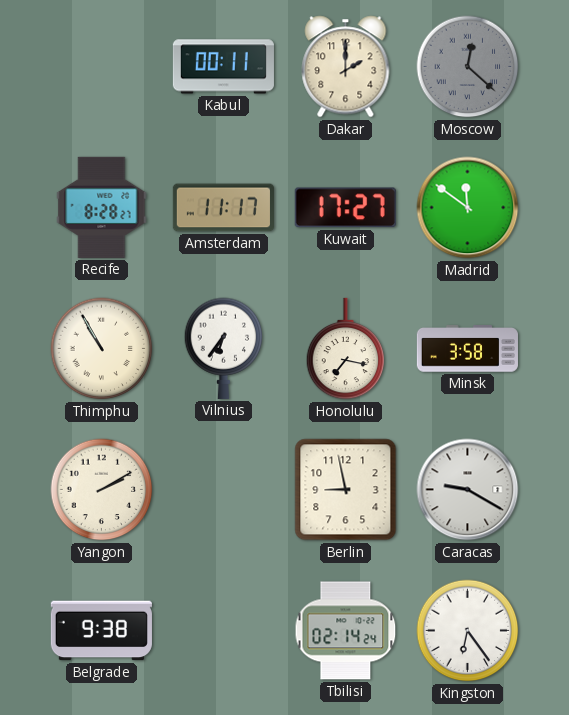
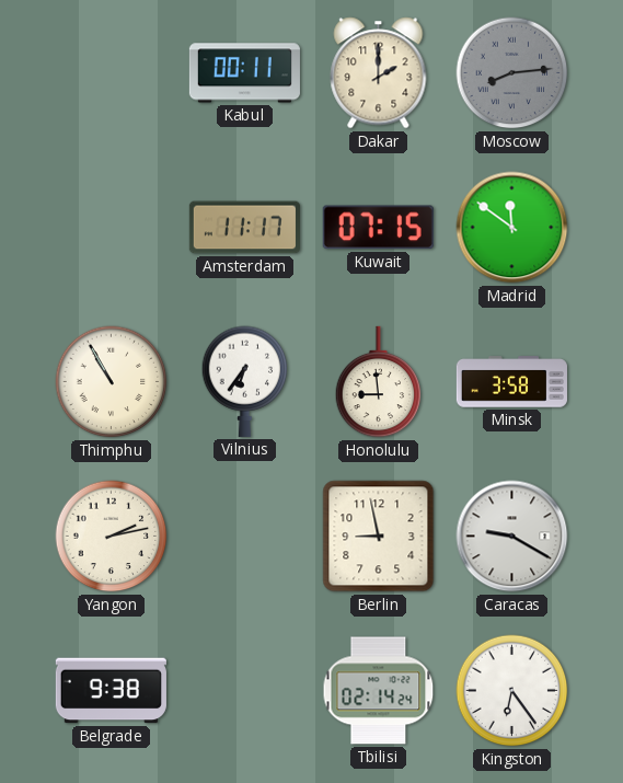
Moscow: 12:22 -> 8:14 (512, 73)
Recife: 8:28 -> none (102, 207)
Kuwait: 17:27 -> 07:15 (378, 228)
Honolulu: 7:17 -> 8:59 (379, 382)
Yangon: 2:10 -> 2:13 (112, 537)
